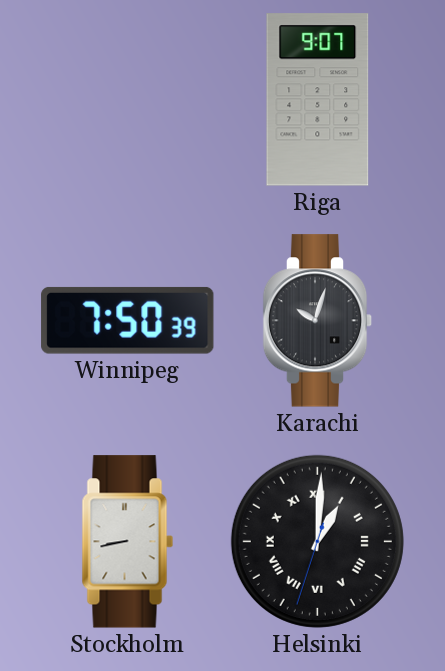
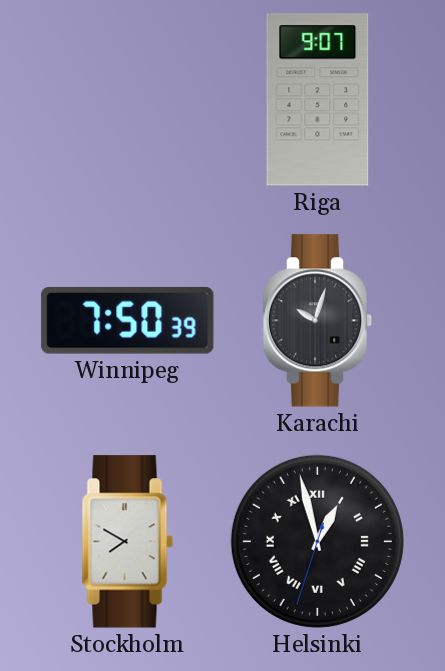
Stockholm: 8:43 -> 7:50 (128, 542)
Helsinki: 1:00 -> 12:57 (317, 541)
